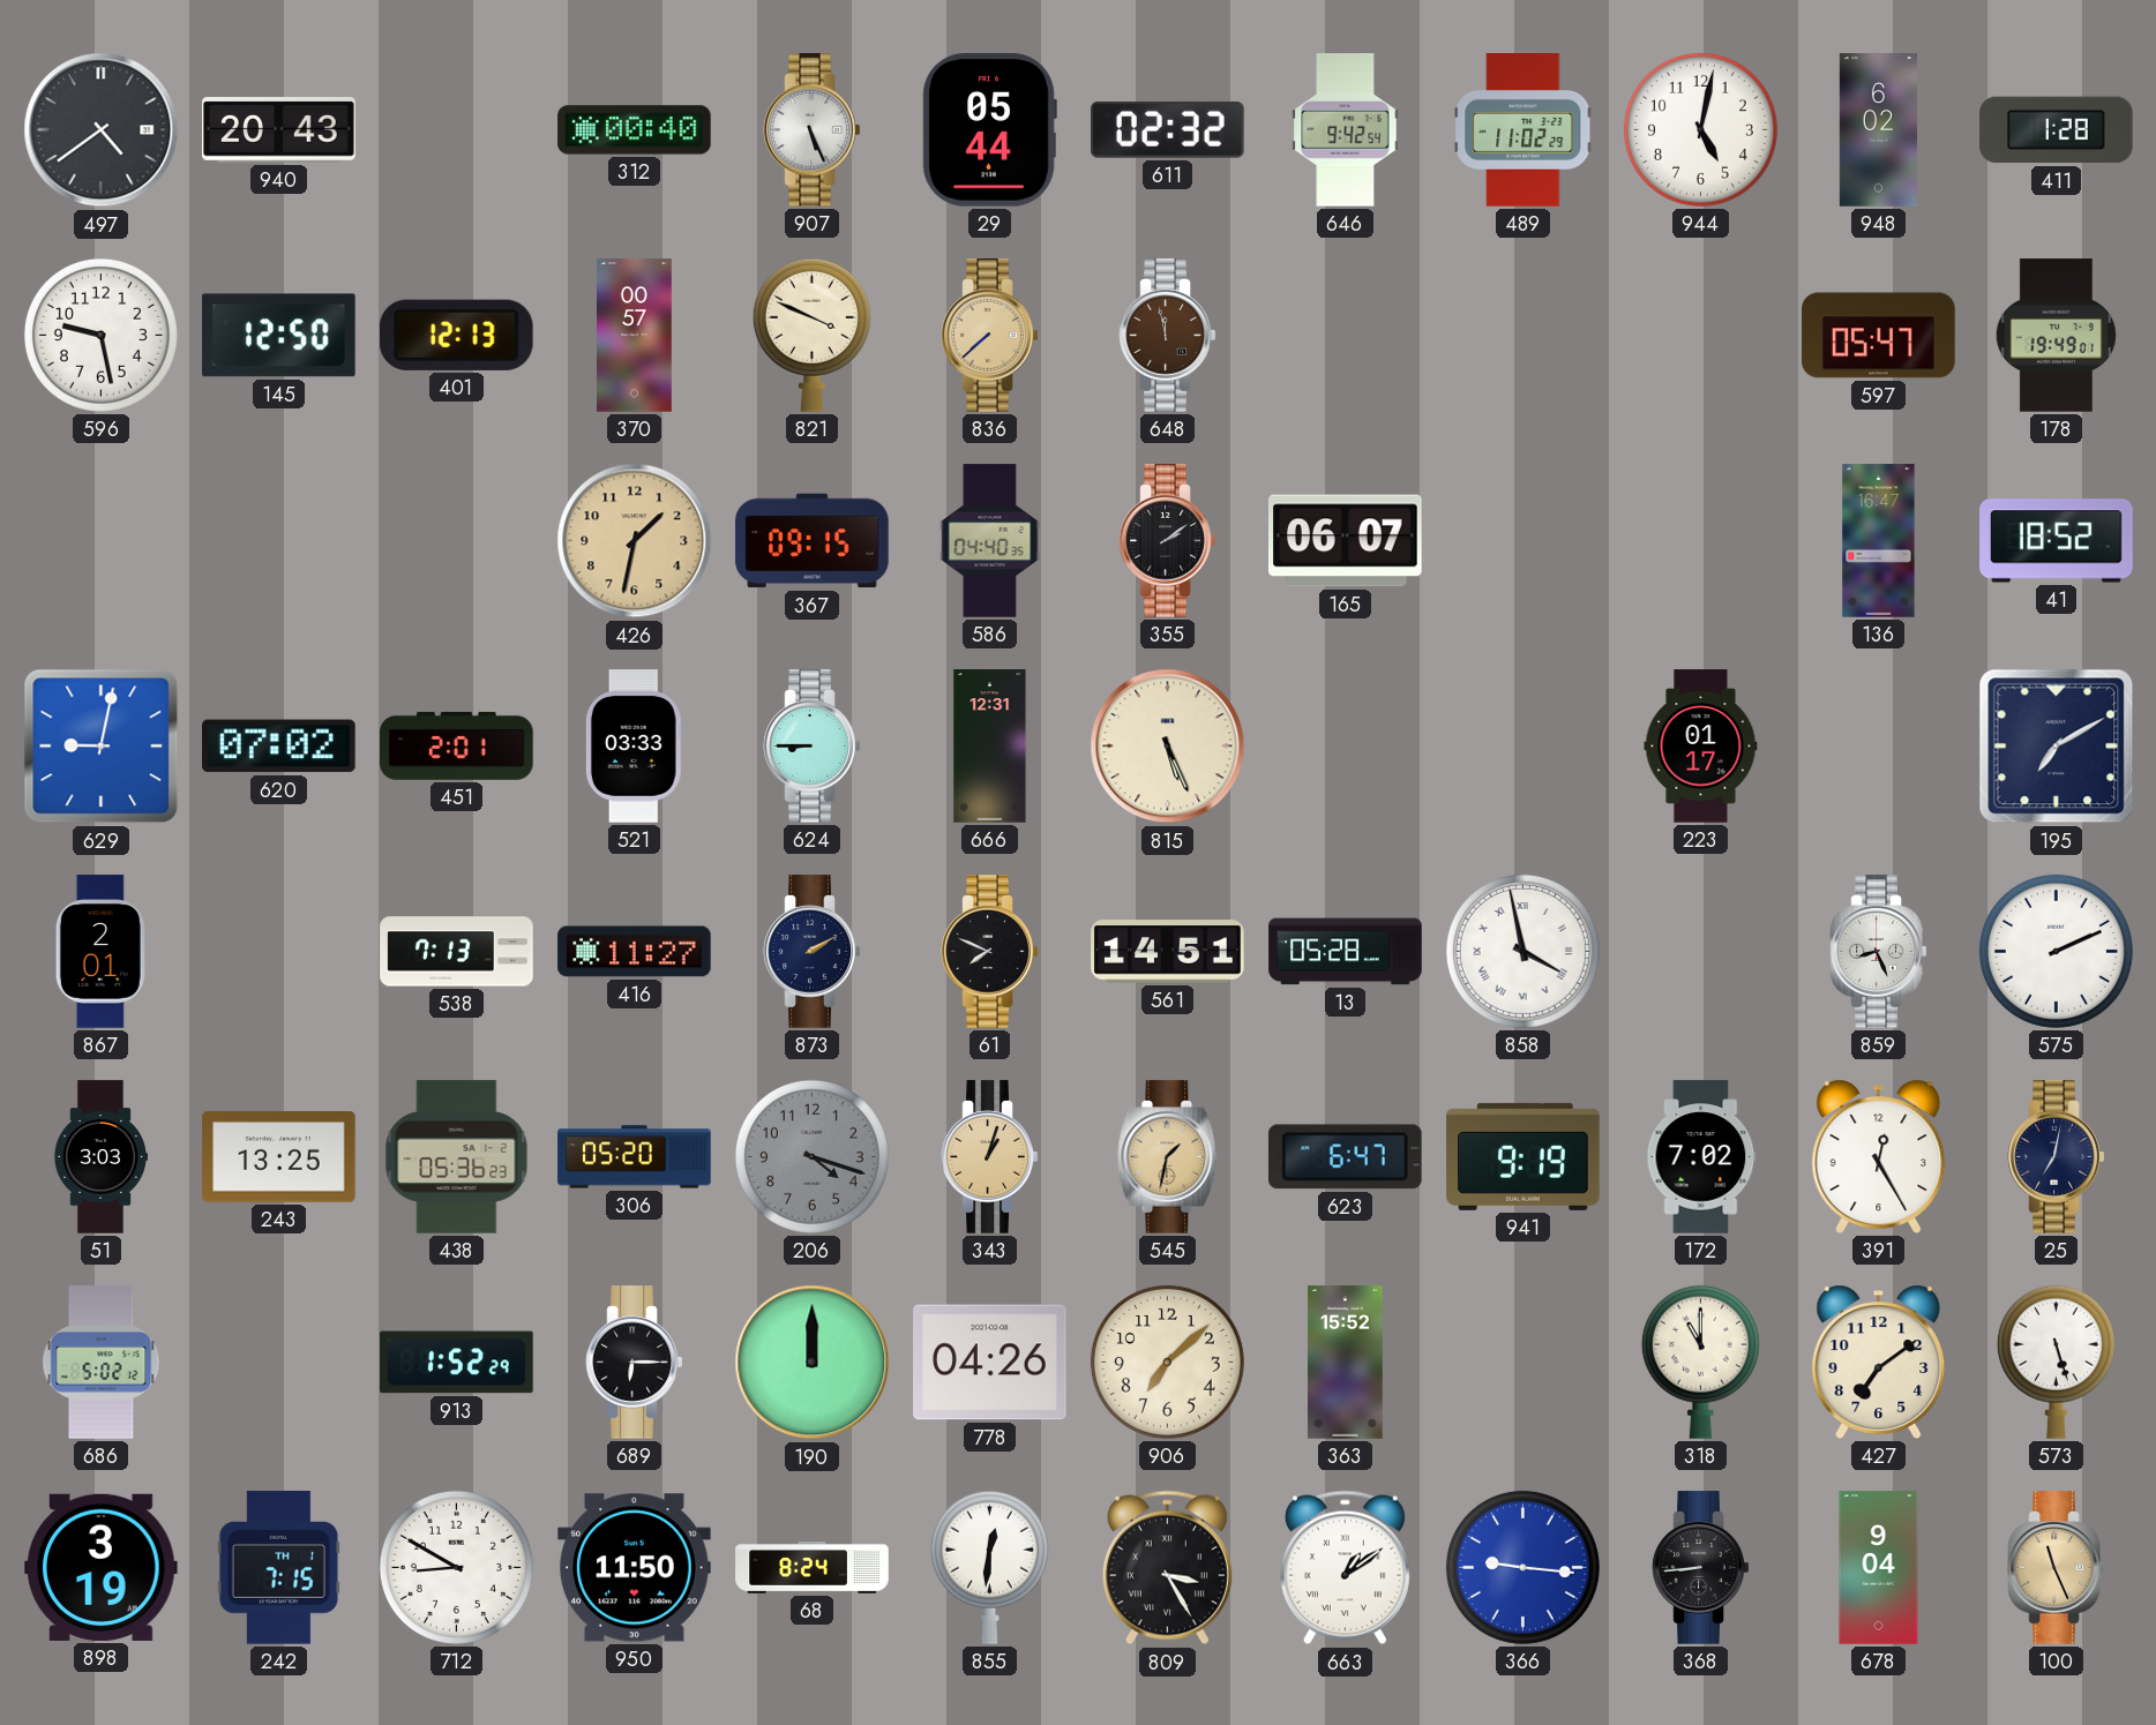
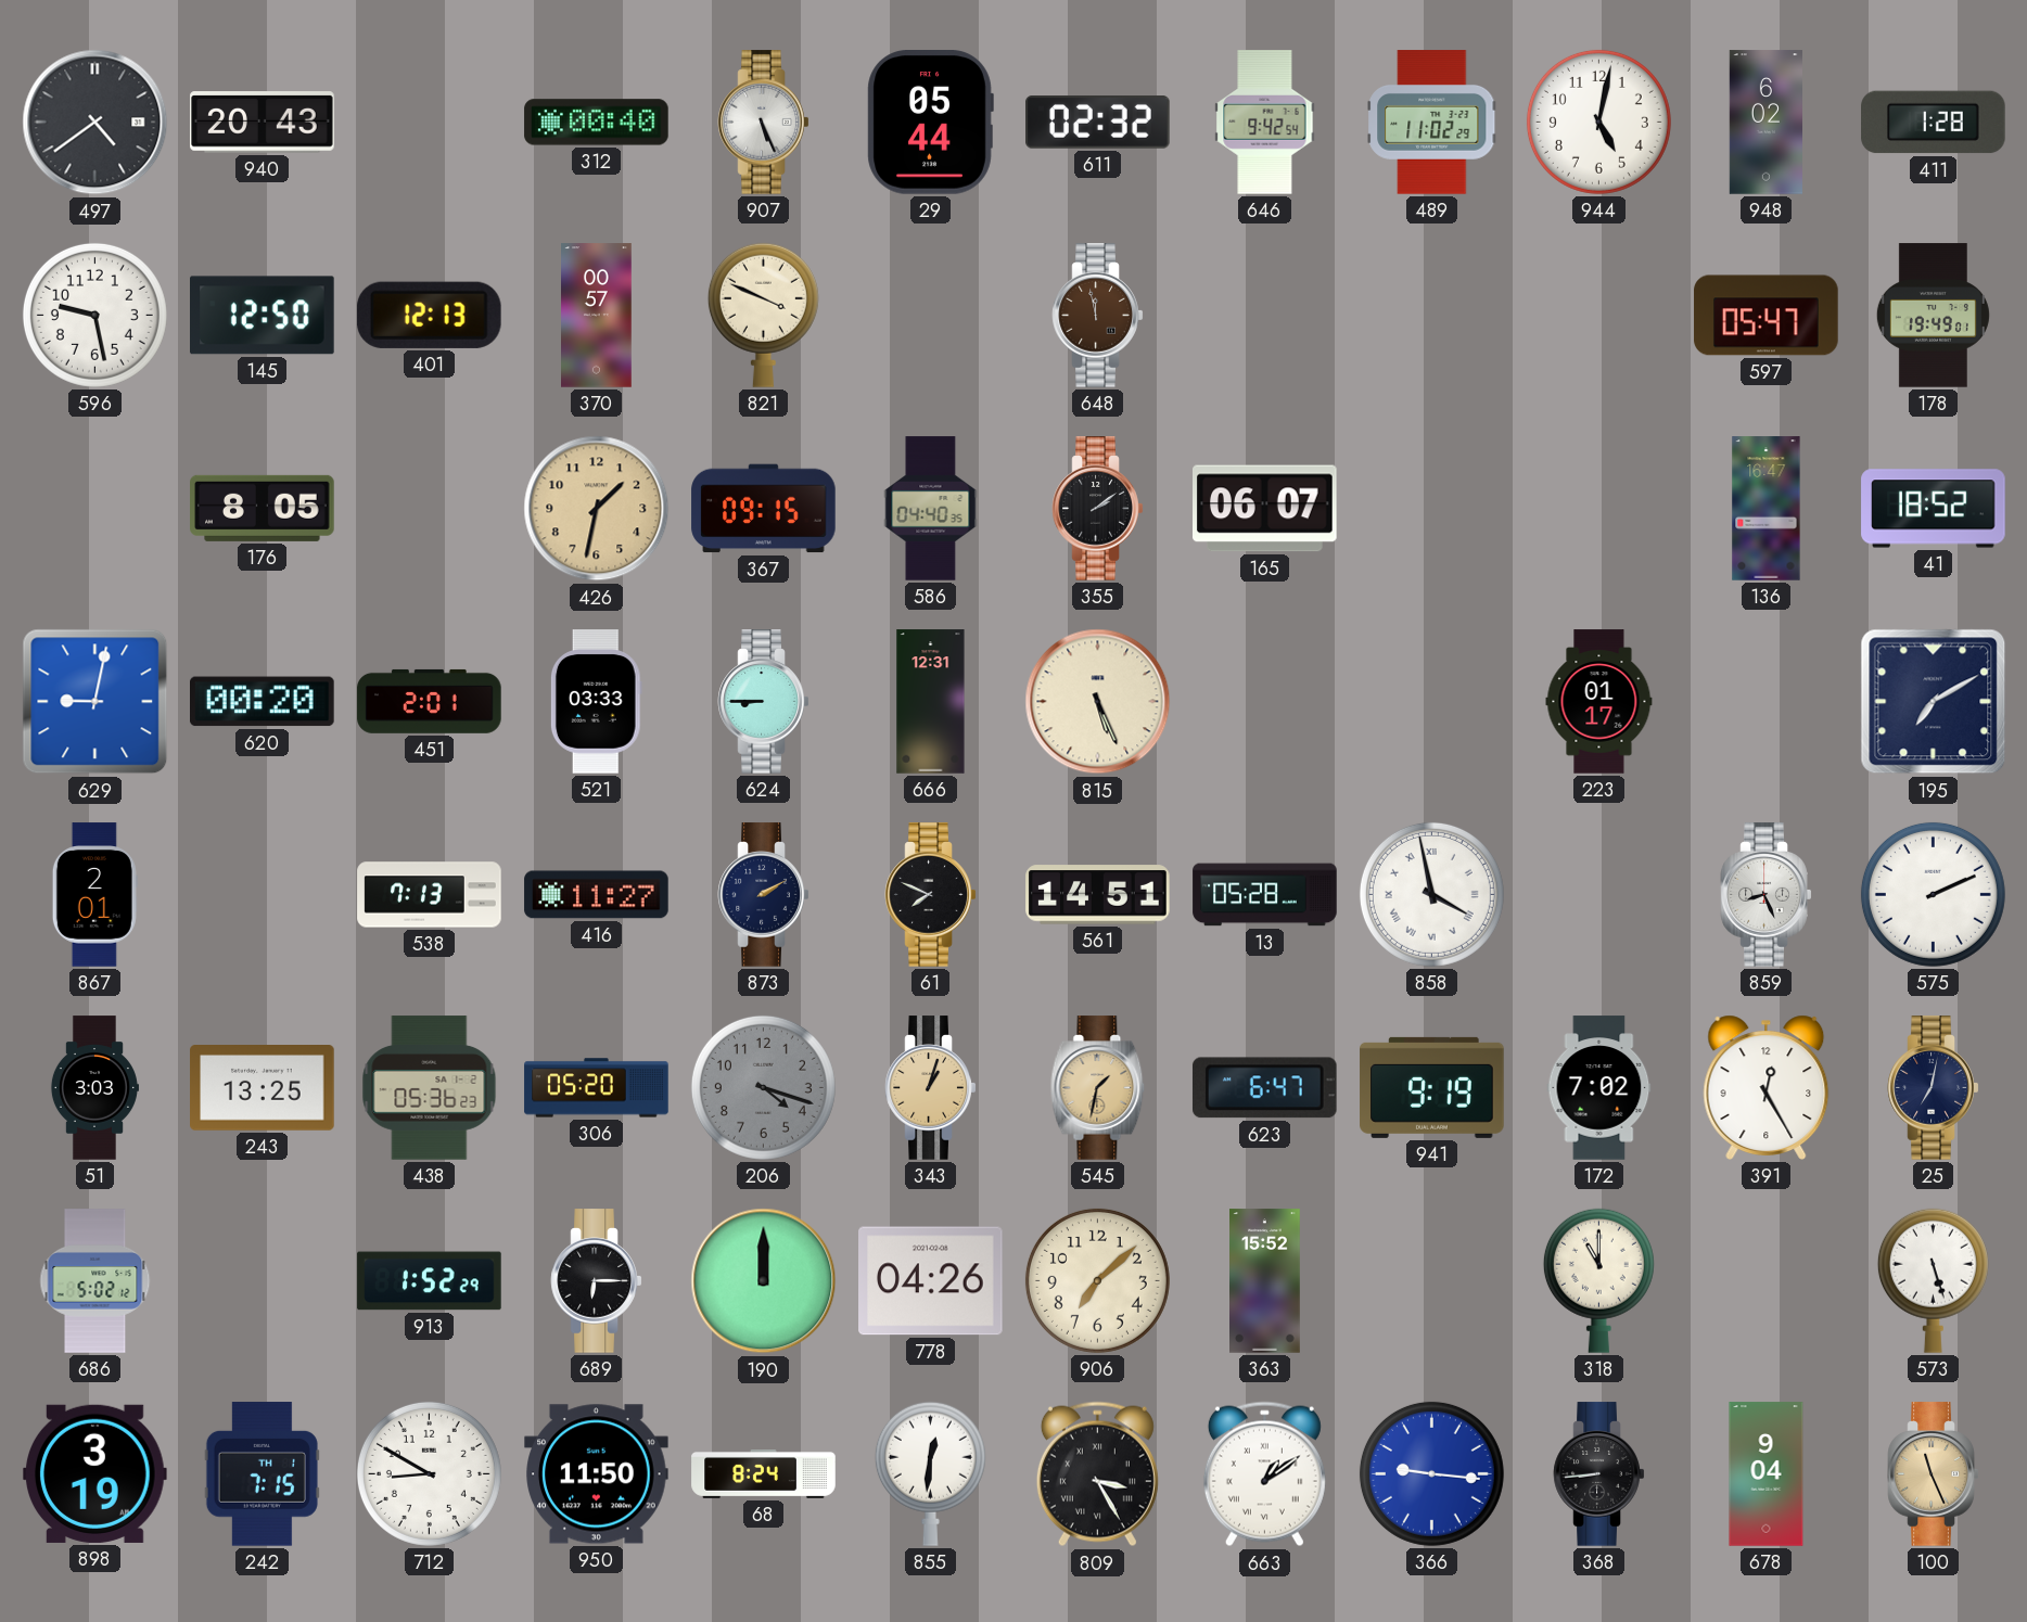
836: 7:38 -> none (990, 336)
176: none -> 8:05 (263, 508)
620: 07:02 -> 00:20 (263, 702)
427: 7:09 -> none (1879, 1362)
